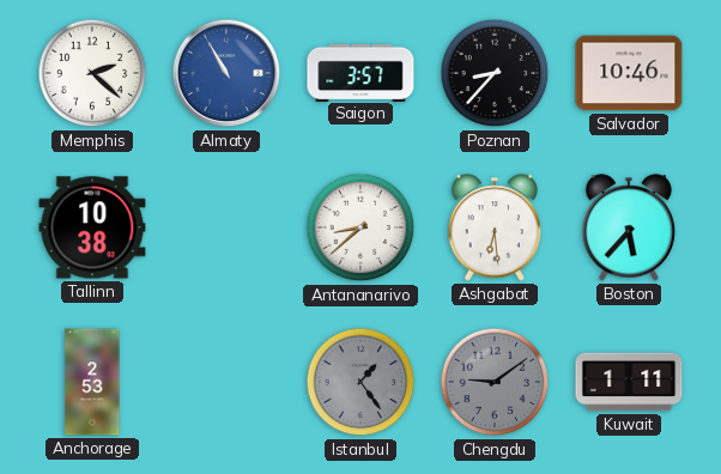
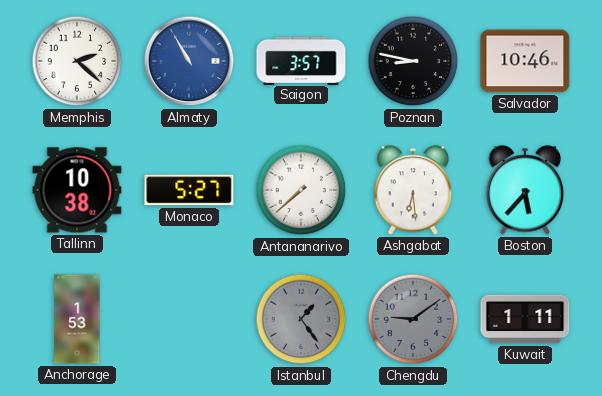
Poznan: 8:37 -> 8:47 (413, 61)
Monaco: none -> 5:27 (189, 190)
Antananarivo: 8:38 -> 7:38 (301, 190)
Anchorage: 2:53 -> 1:53 (77, 319)
